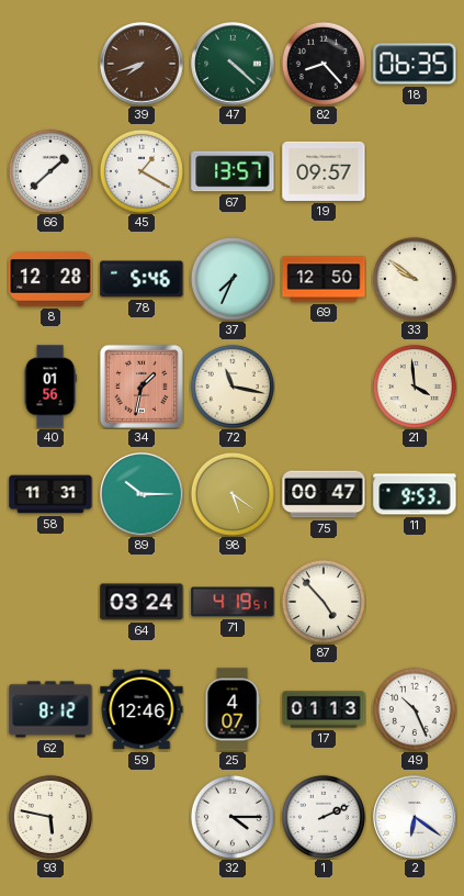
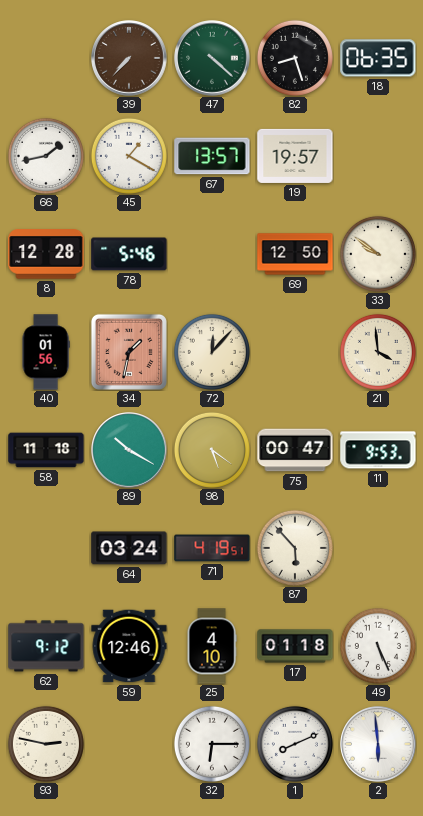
39: 7:42 -> 7:37 (129, 58)
82: 8:23 -> 8:27 (295, 58)
66: 1:38 -> 1:43 (46, 156)
19: 09:57 -> 19:57 (295, 156)
37: 7:34 -> none (233, 279)
72: 11:17 -> 12:07 (212, 352)
58: 11:31 -> 11:18 (46, 450)
89: 10:15 -> 10:20 (129, 450)
87: 4:53 -> 5:53 (295, 548)
62: 8:12 -> 9:12 (46, 646)
25: 4:07 -> 4:10 (212, 646)
17: 01:13 -> 01:18 (295, 646)
49: 10:26 -> 5:26 (378, 646)
93: 5:47 -> 2:47 (46, 744)
32: 4:15 -> 6:15 (212, 744)
1: 2:11 -> 8:11 (295, 744)
2: 6:21 -> 5:59 (378, 744)
